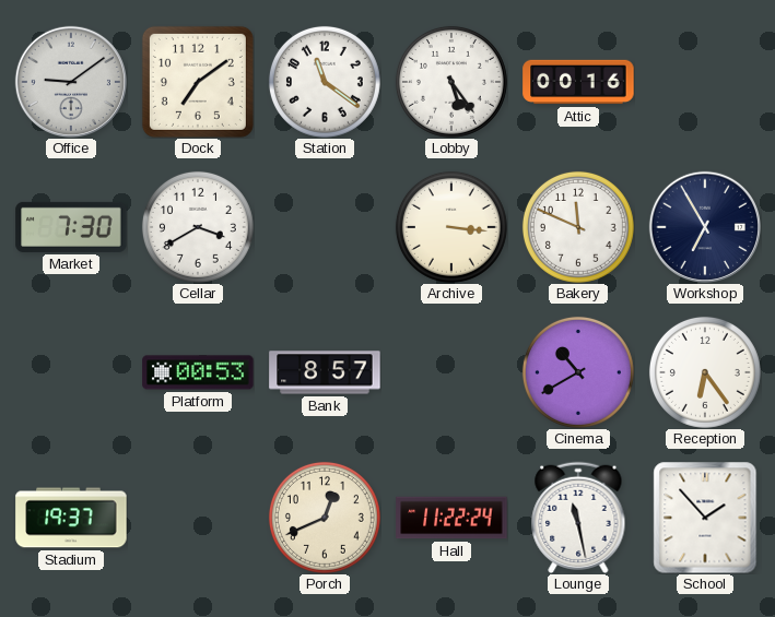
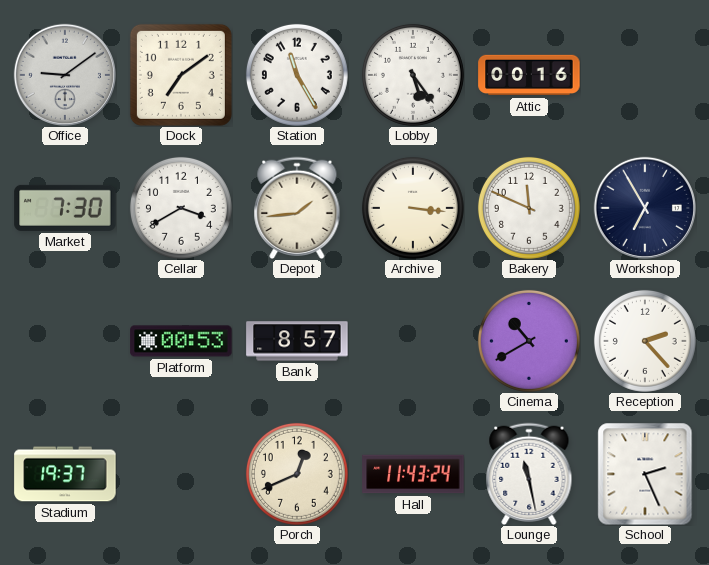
Station: 11:21 -> 11:25 (297, 75)
Depot: none -> 1:44 (297, 207)
Reception: 6:24 -> 2:23 (645, 341)
Hall: 11:22 -> 11:43 (413, 474)
School: 1:53 -> 2:26 (645, 474)
